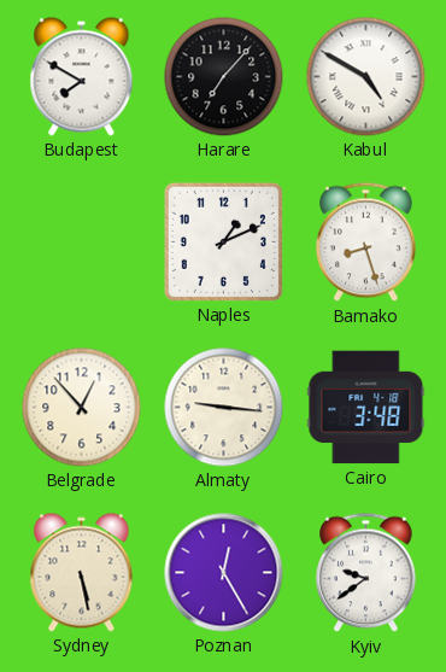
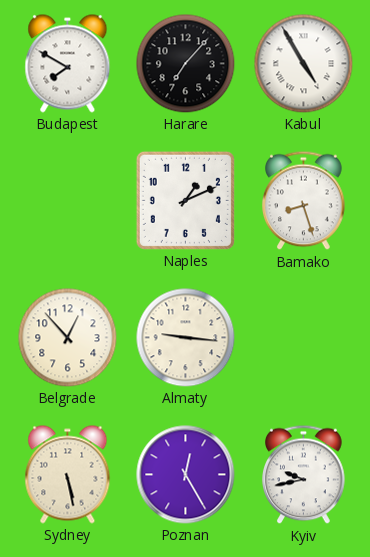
Kabul: 4:50 -> 4:55 (304, 64)
Cairo: 3:48 -> none (366, 408)
Kyiv: 9:39 -> 9:43 (304, 475)
